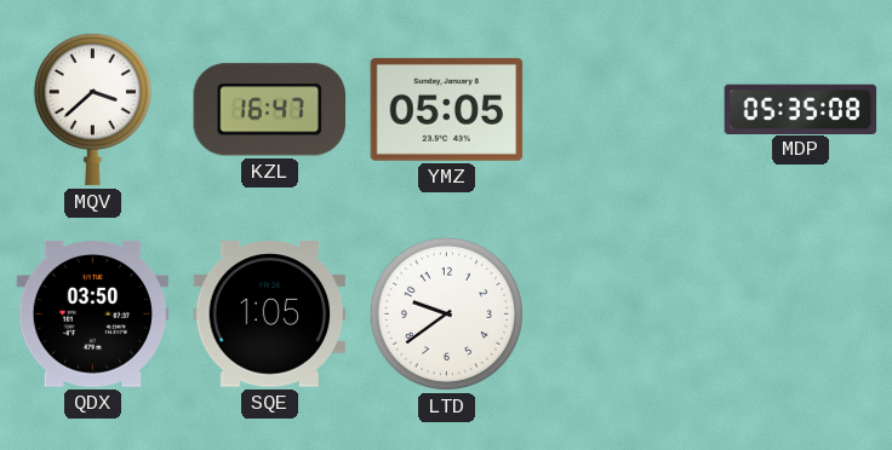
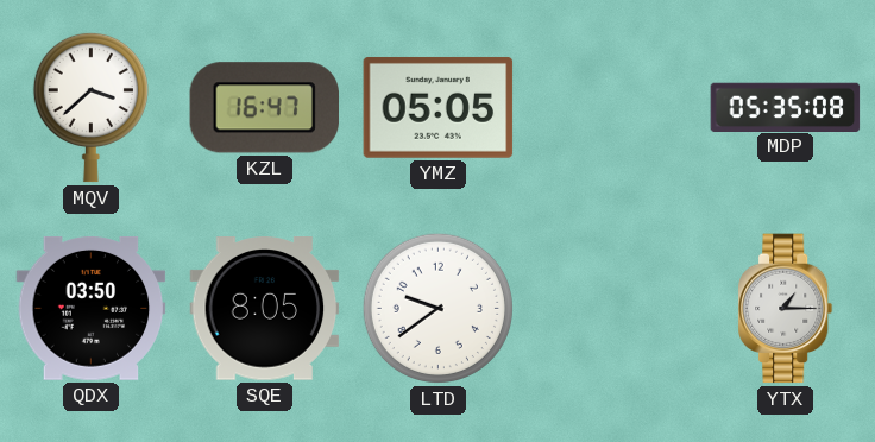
SQE: 1:05 -> 8:05 (265, 309)
YTX: none -> 1:15 (786, 309)
